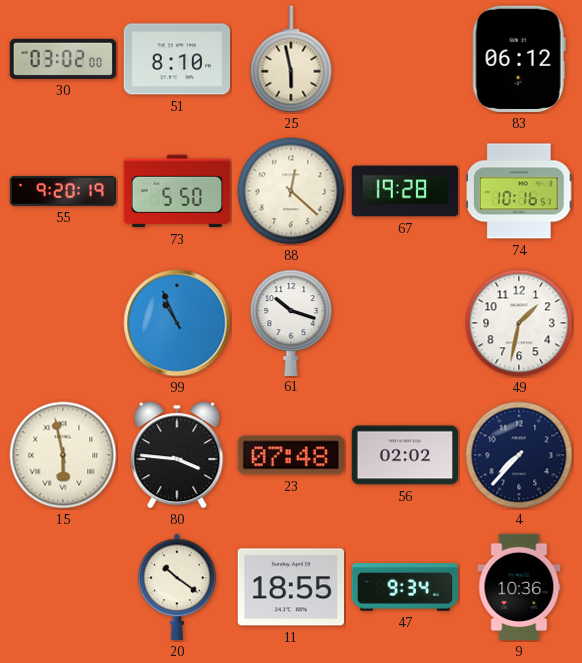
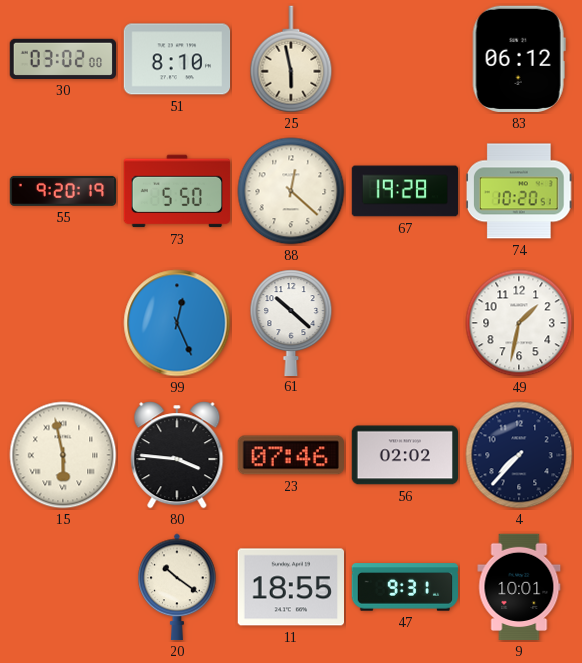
74: 10:16 -> 10:20 (519, 191)
99: 10:56 -> 12:26 (177, 323)
61: 10:18 -> 10:22 (291, 322)
23: 07:48 -> 07:46 (291, 455)
47: 9:34 -> 9:31 (405, 587)
9: 10:36 -> 10:01 (519, 587)
